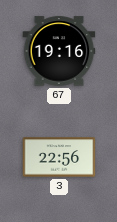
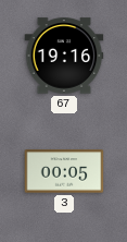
3: 22:56 -> 00:05 (64, 171)
